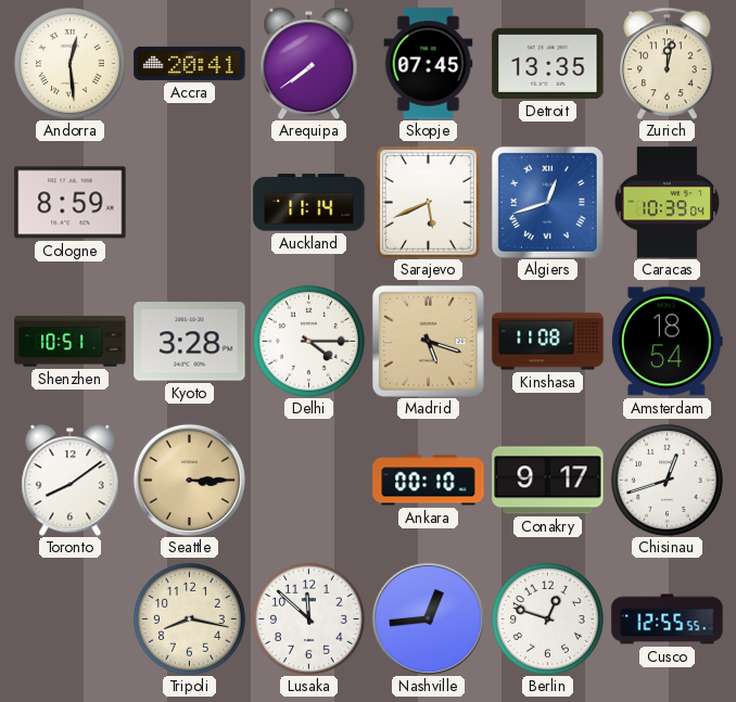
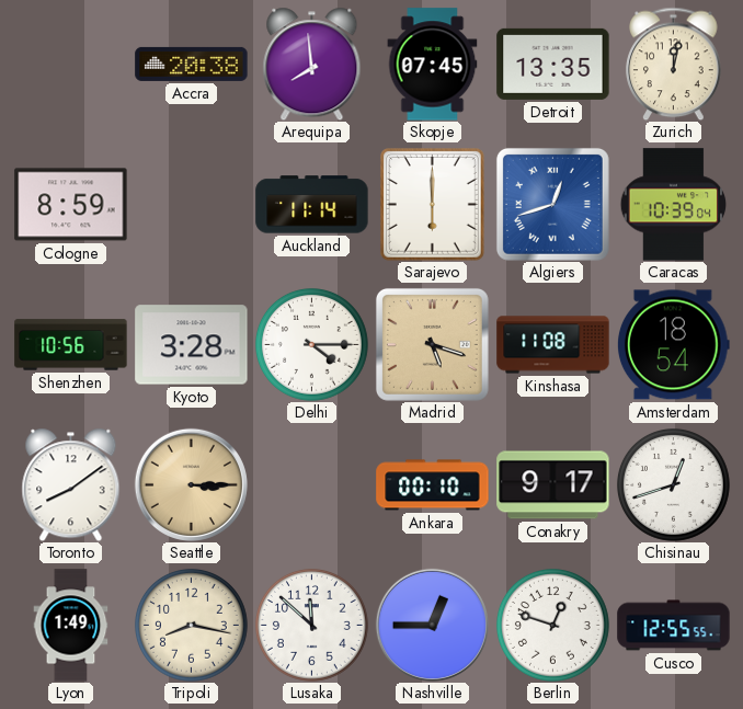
Andorra: 12:29 -> none (69, 63)
Accra: 20:41 -> 20:38 (192, 64)
Arequipa: 7:39 -> 7:59 (312, 64)
Sarajevo: 5:41 -> 6:00 (432, 205)
Shenzhen: 10:51 -> 10:56 (71, 345)
Lyon: none -> 1:49 (71, 626)
Nashville: 12:44 -> 12:45 (432, 625)
